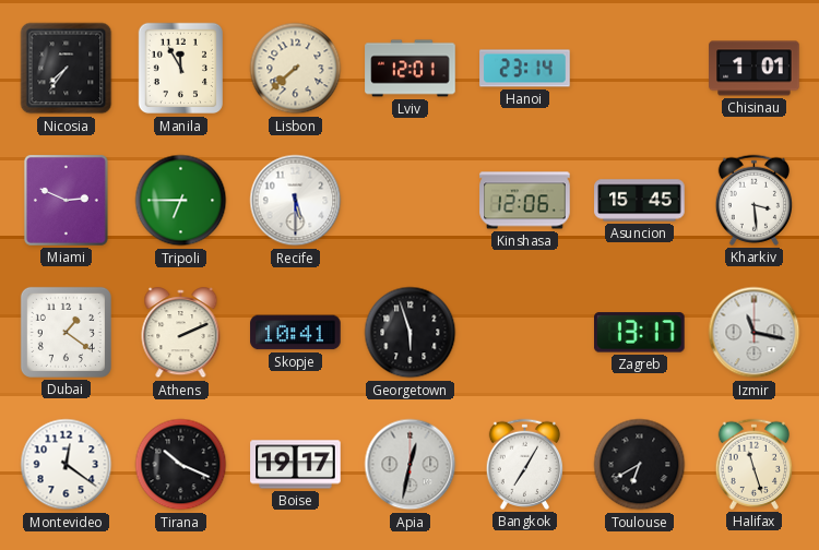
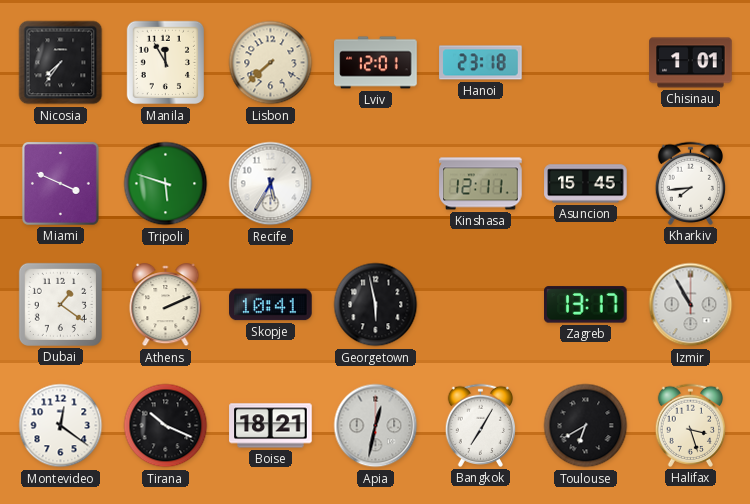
Hanoi: 23:14 -> 23:18 (481, 63)
Miami: 2:49 -> 3:49 (60, 183)
Tripoli: 6:45 -> 5:48 (166, 184)
Recife: 5:30 -> 5:35 (271, 184)
Kinshasa: 12:06 -> 12:11 (481, 184)
Kharkiv: 3:29 -> 7:44 (690, 183)
Georgetown: 5:57 -> 5:58 (376, 305)
Izmir: 11:17 -> 10:55 (691, 305)
Boise: 19:17 -> 18:21 (271, 426)
Halifax: 11:27 -> 3:27 (690, 425)
